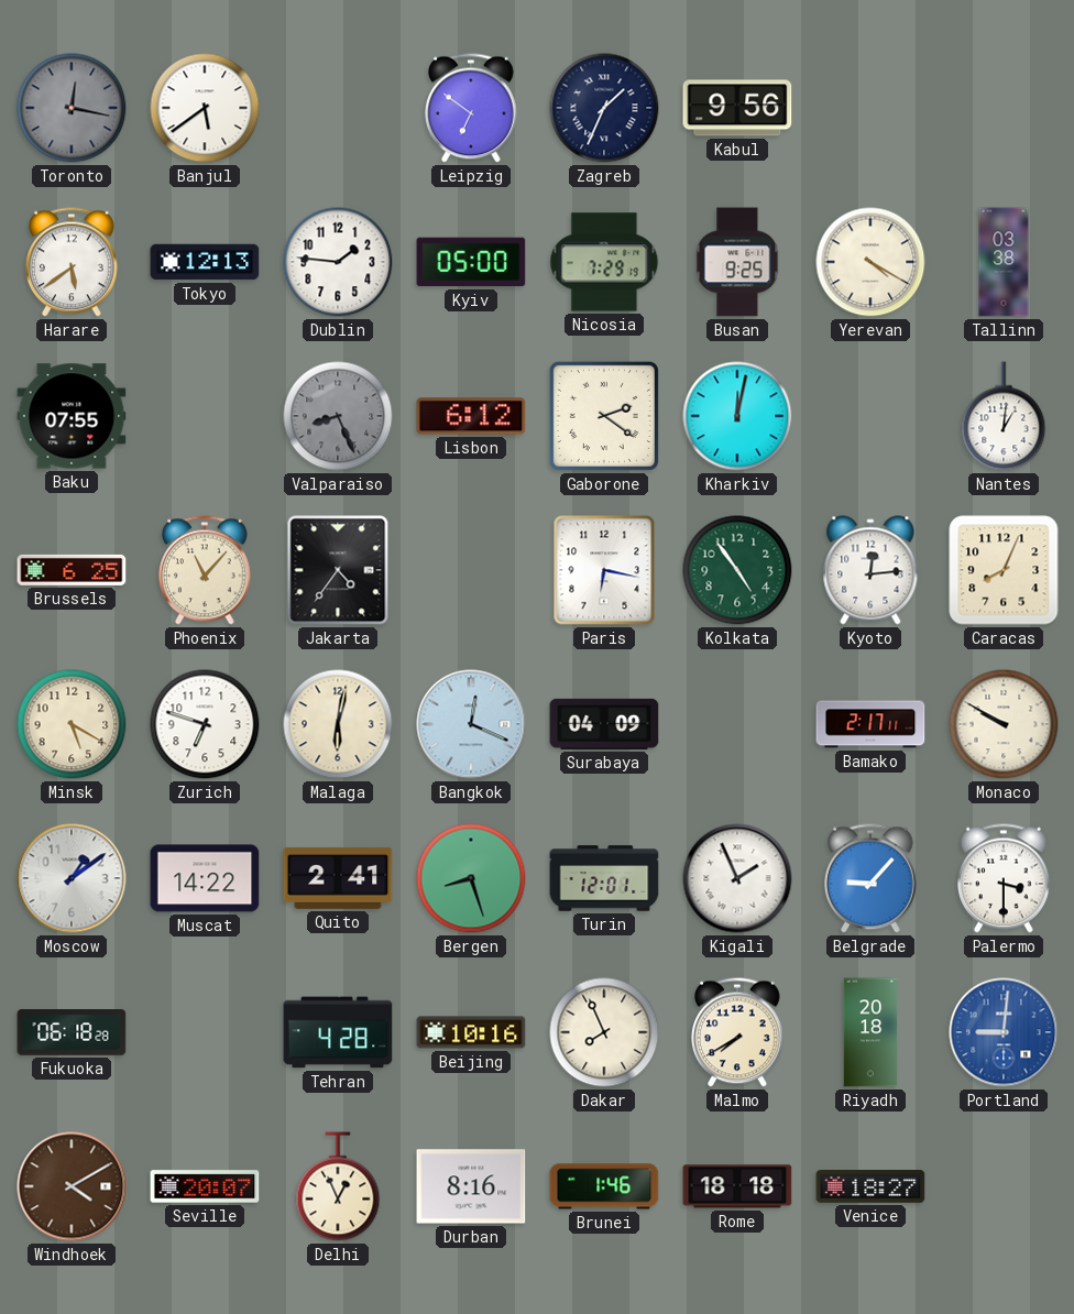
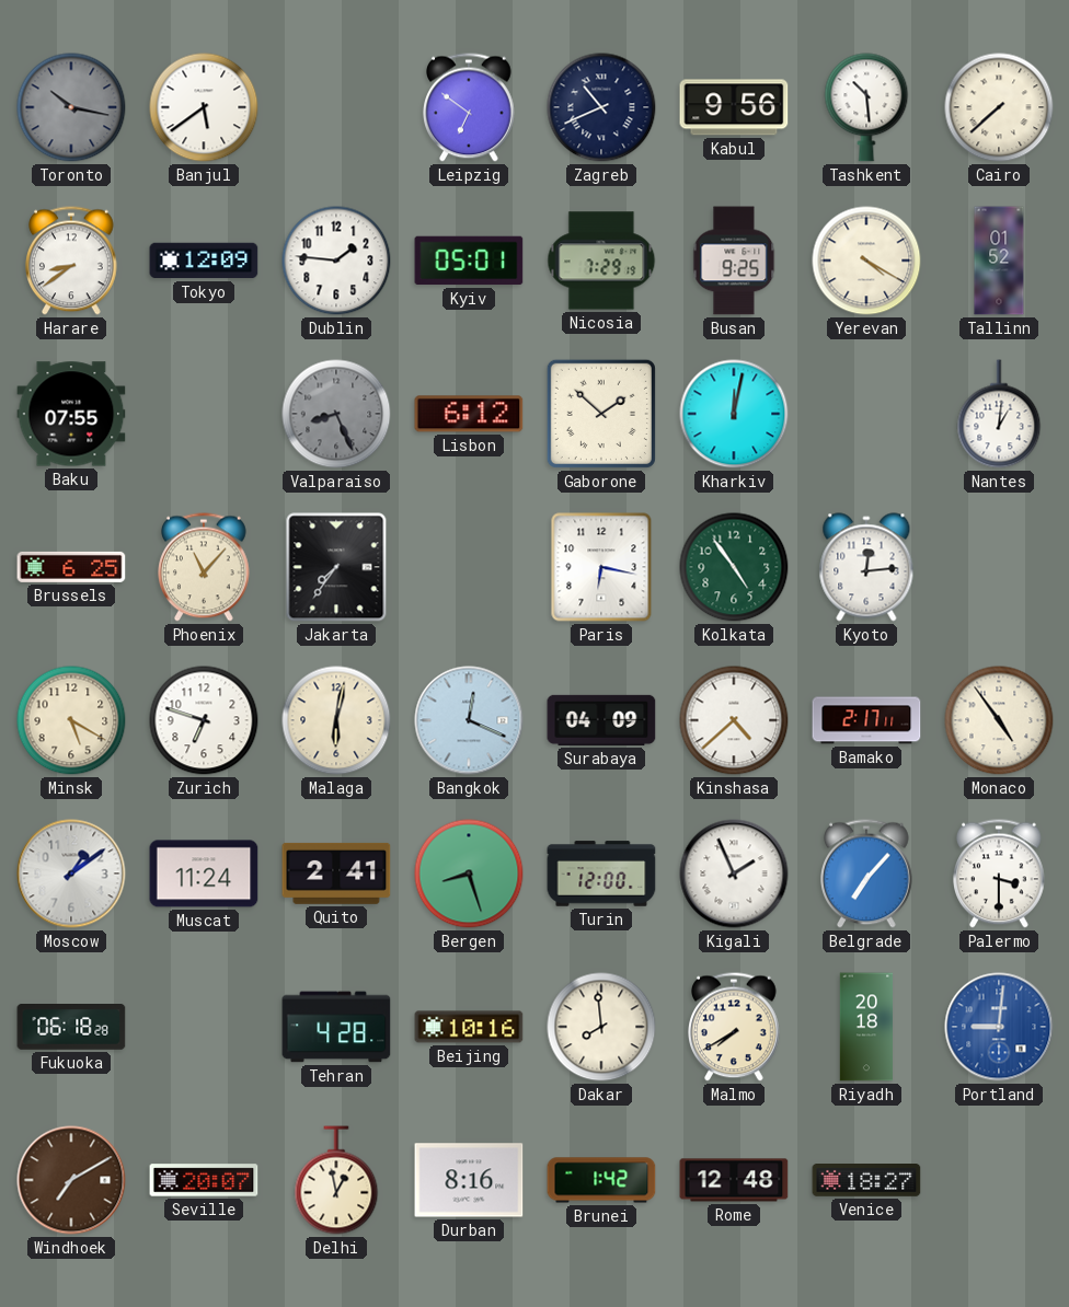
Toronto: 12:17 -> 10:17 (71, 107)
Zagreb: 1:34 -> 10:41 (601, 107)
Tashkent: none -> 10:29 (866, 107)
Cairo: none -> 7:38 (999, 107)
Harare: 5:39 -> 8:39 (72, 261)
Tokyo: 12:13 -> 12:09 (204, 261)
Kyiv: 05:00 -> 05:01 (469, 261)
Tallinn: 03:38 -> 01:52 (999, 261)
Gaborone: 2:21 -> 1:52 (601, 414)
Jakarta: 4:36 -> 7:36 (336, 567)
Caracas: 8:04 -> none (1004, 570)
Kinshasa: none -> 4:38 (734, 720)
Monaco: 9:50 -> 4:54 (999, 720)
Muscat: 14:22 -> 11:24 (204, 874)
Turin: 12:01 -> 12:00 (601, 874)
Belgrade: 9:07 -> 7:07 (867, 874)
Dakar: 7:56 -> 7:59 (601, 1027)
Windhoek: 4:10 -> 7:10 (71, 1180)
Delhi: 12:56 -> 12:58 (336, 1180)
Brunei: 1:46 -> 1:42 (601, 1180)
Rome: 18:18 -> 12:48 (734, 1180)
